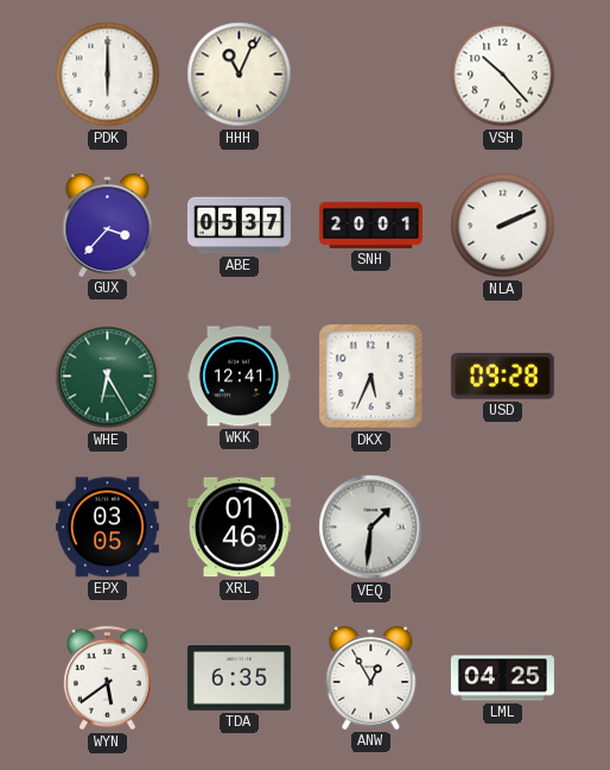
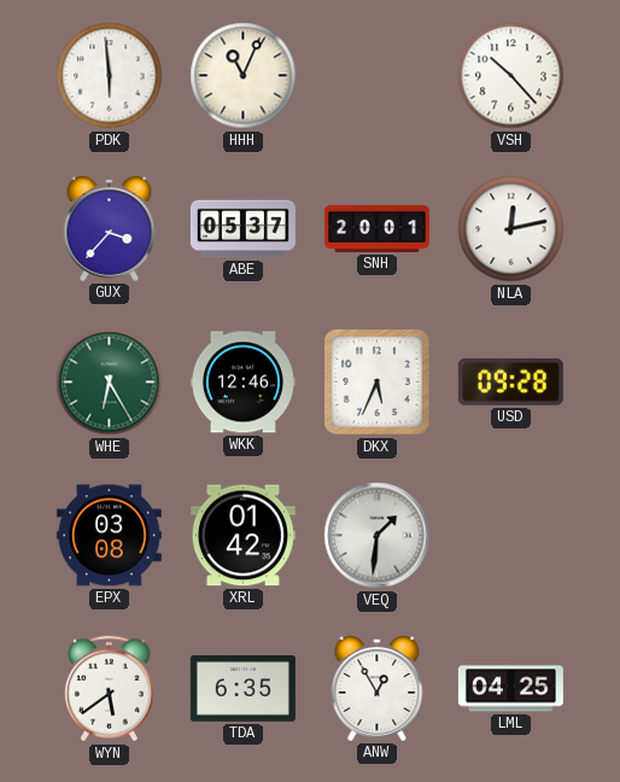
PDK: 6:00 -> 5:59 (110, 76)
NLA: 2:11 -> 12:13 (511, 229)
WKK: 12:41 -> 12:46 (242, 383)
EPX: 03:05 -> 03:08 (109, 536)
XRL: 01:46 -> 01:42 (242, 536)
